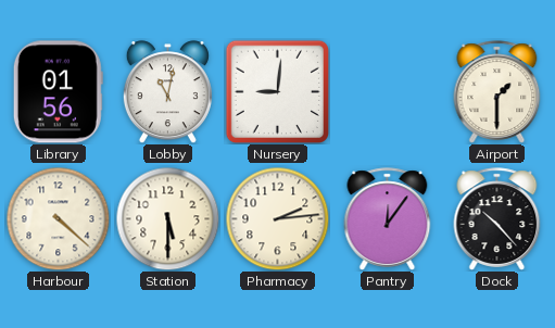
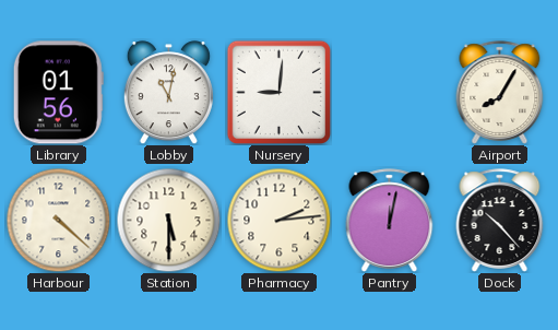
Airport: 1:30 -> 8:05 (500, 93)
Pantry: 12:06 -> 12:02 (390, 221)
